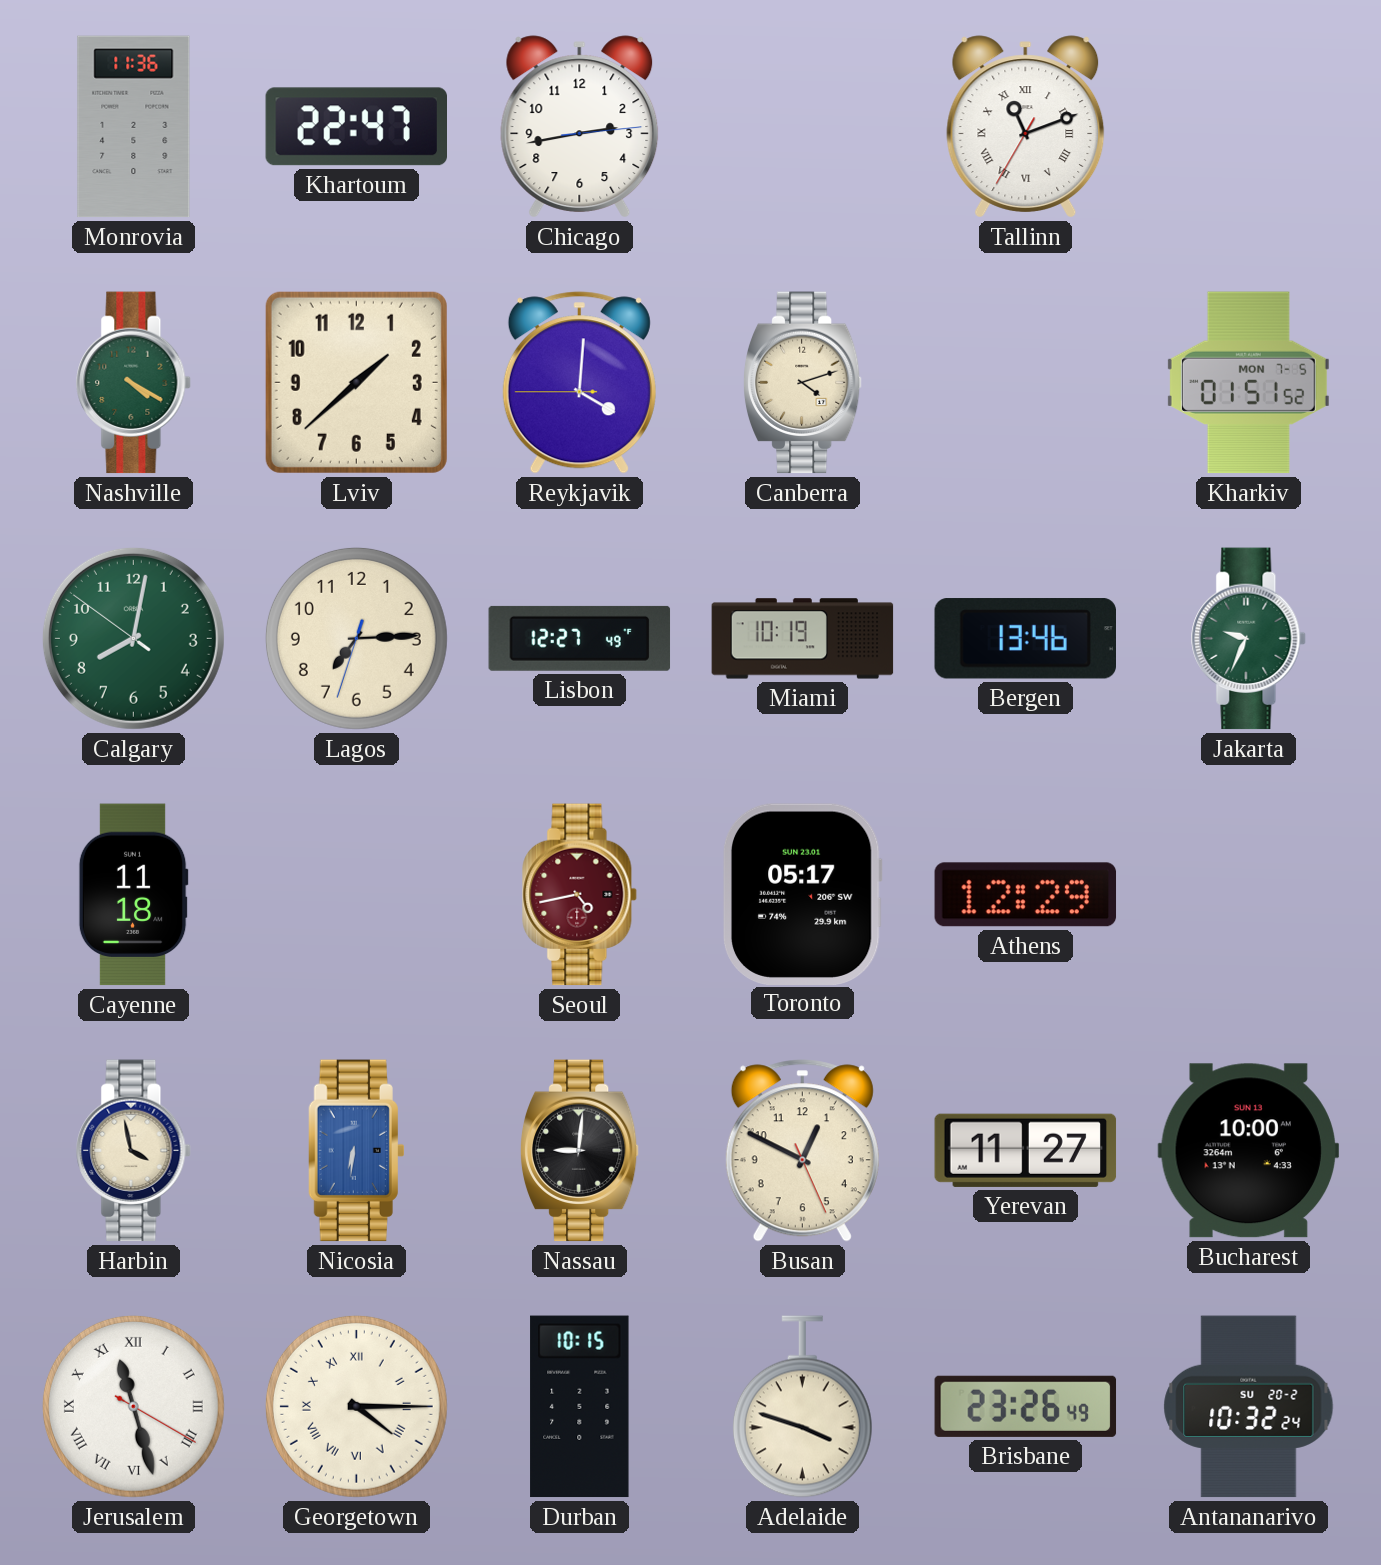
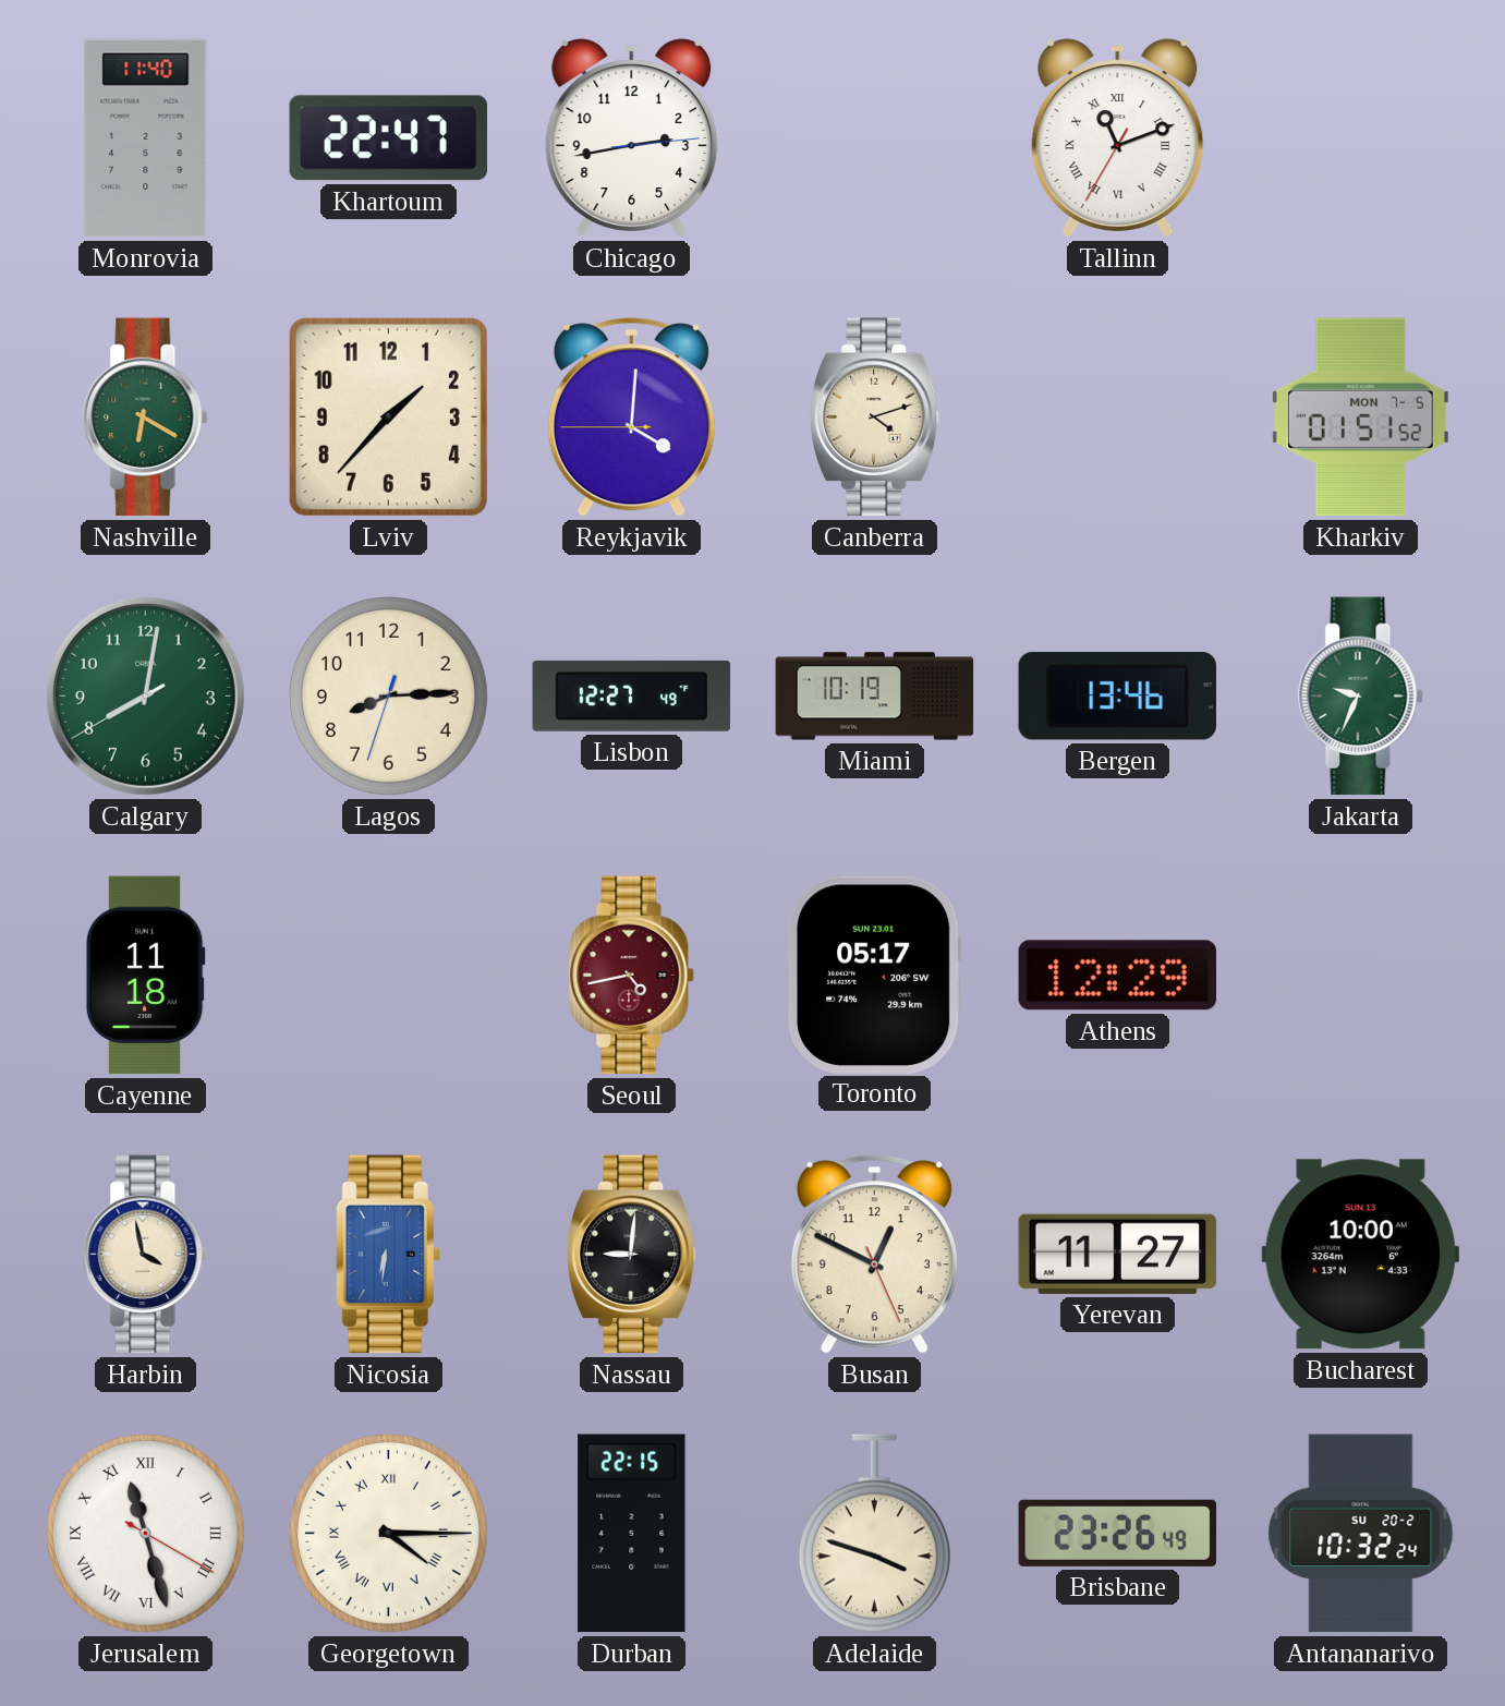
Monrovia: 11:36 -> 11:40 (146, 138)
Nashville: 4:20 -> 6:20 (146, 418)
Lviv: 1:38 -> 1:37 (388, 416)
Calgary: 8:01:51 -> 8:01:40 (145, 695)
Lagos: 7:14 -> 8:14 (388, 695)
Durban: 10:15 -> 22:15 (632, 1534)
